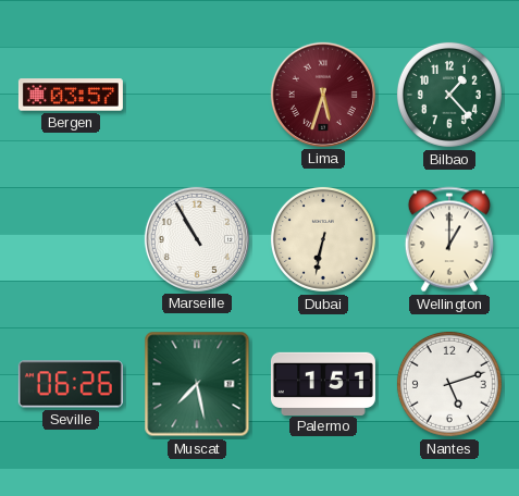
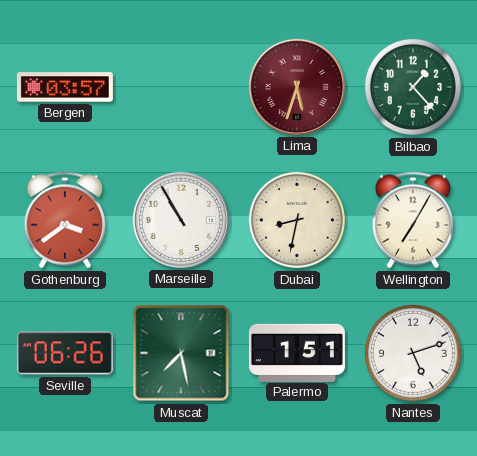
Gothenburg: none -> 3:39 (65, 220)
Dubai: 6:32 -> 8:32 (297, 220)
Wellington: 1:00 -> 7:05 (413, 220)
